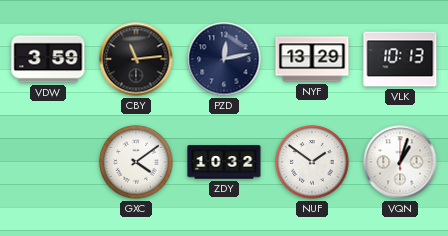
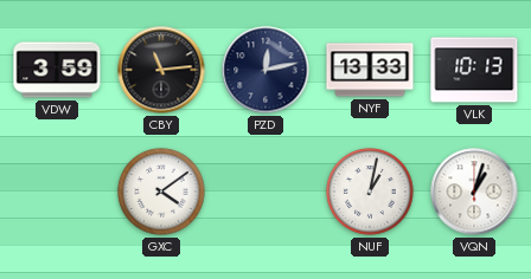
NYF: 13:29 -> 13:33 (370, 70)
ZDY: 10:32 -> none (224, 162)
NUF: 1:51 -> 1:02 (370, 192)
